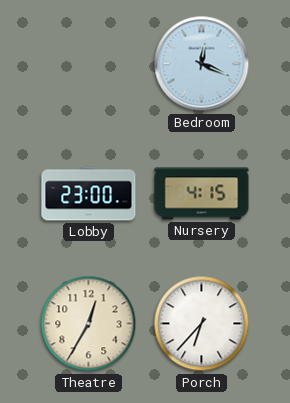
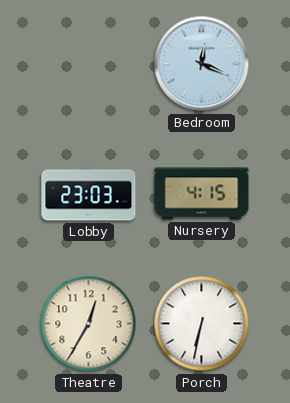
Lobby: 23:00 -> 23:03 (89, 194)
Porch: 6:37 -> 6:32 (202, 324)
